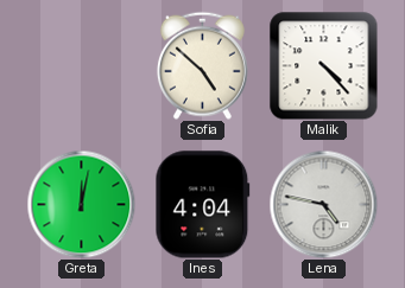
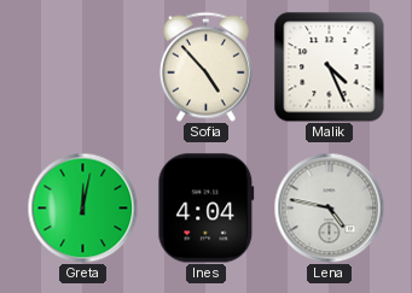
Sofia: 4:52 -> 4:53 (205, 66)
Malik: 4:23 -> 4:26 (330, 68)
